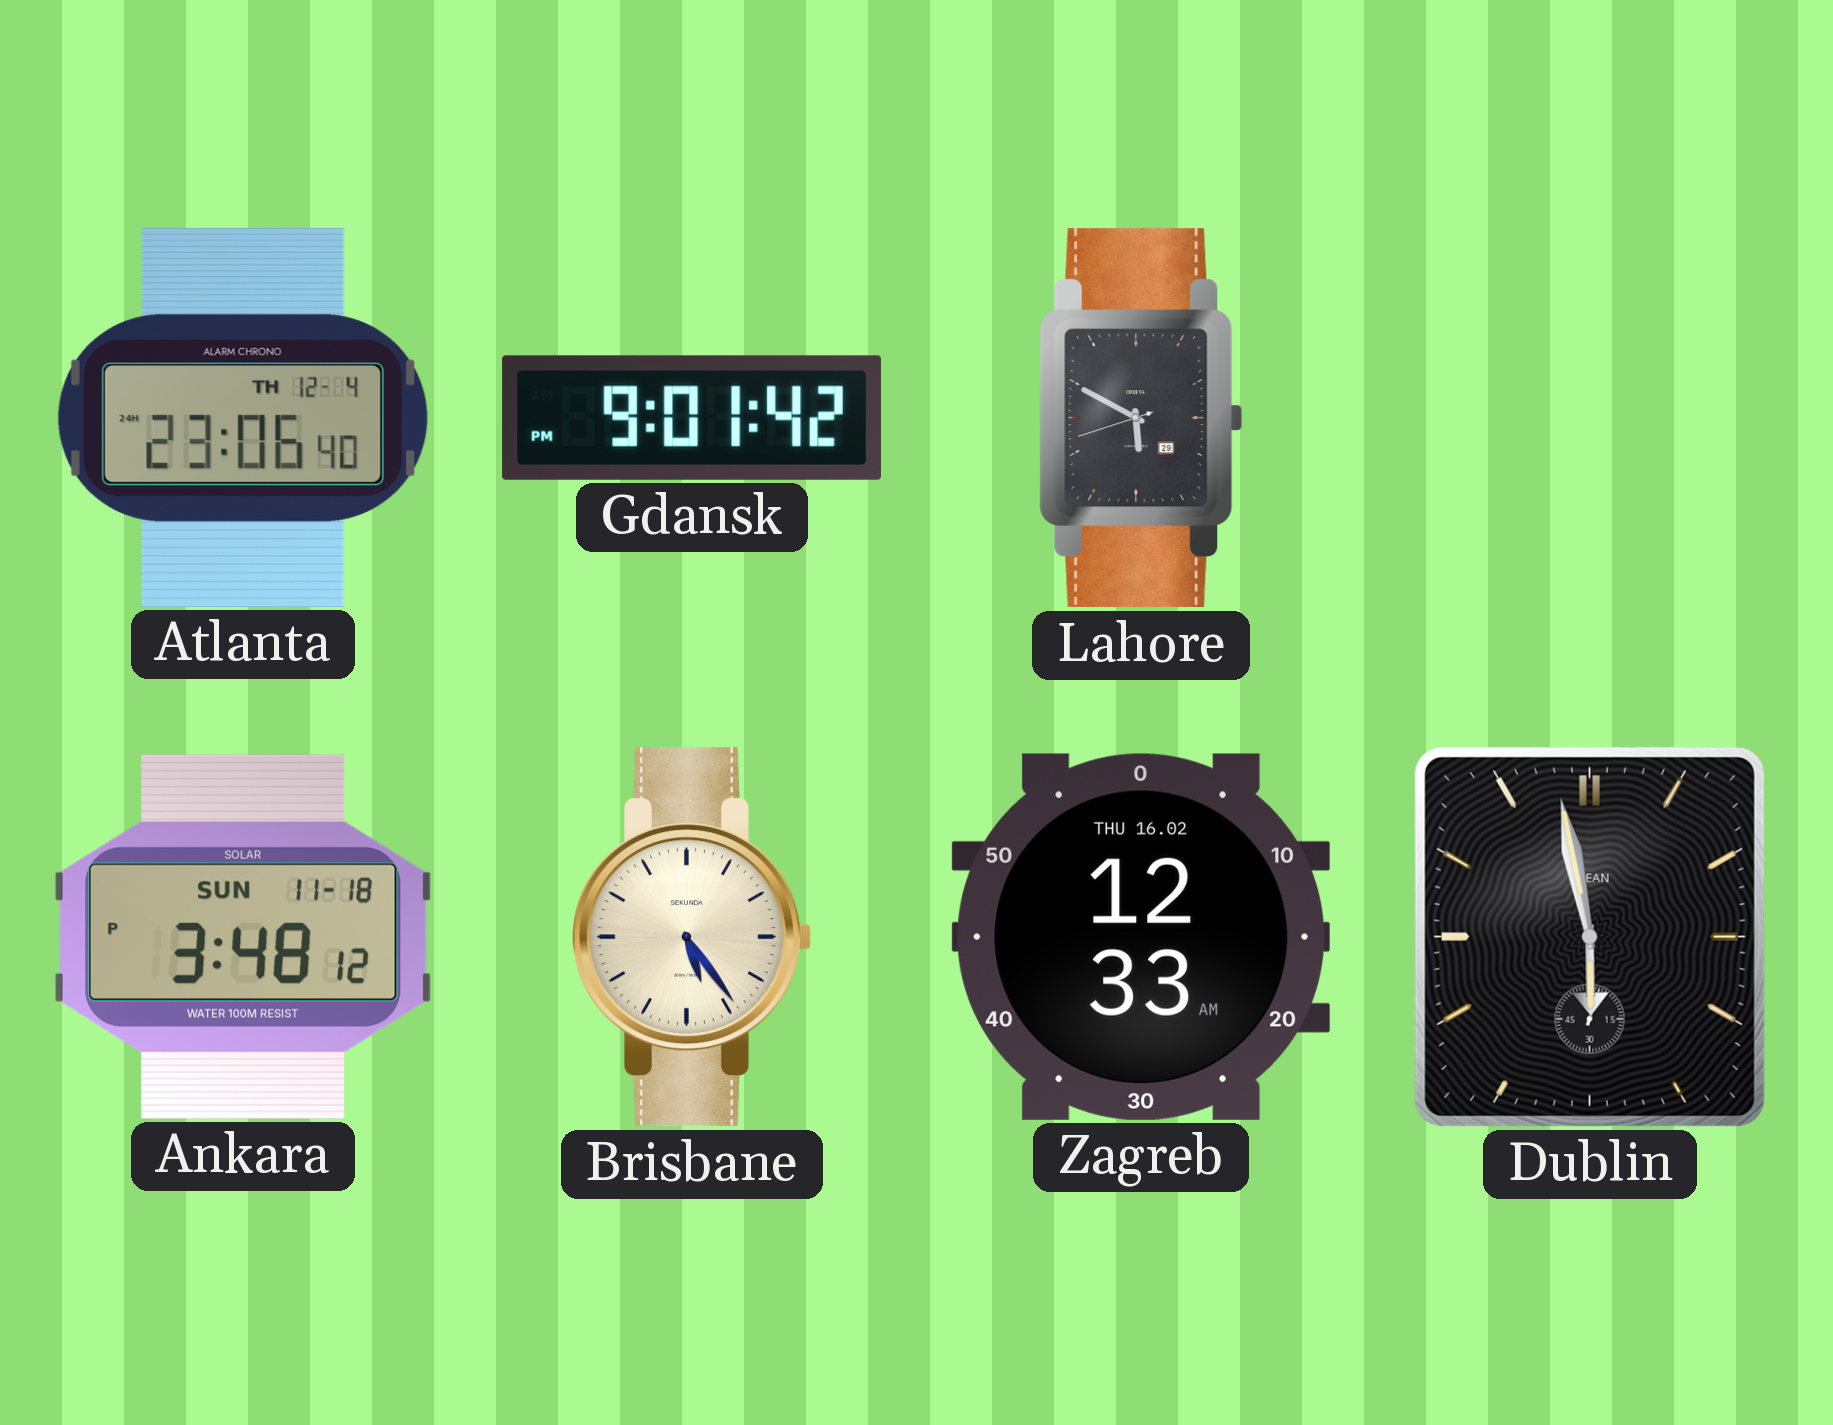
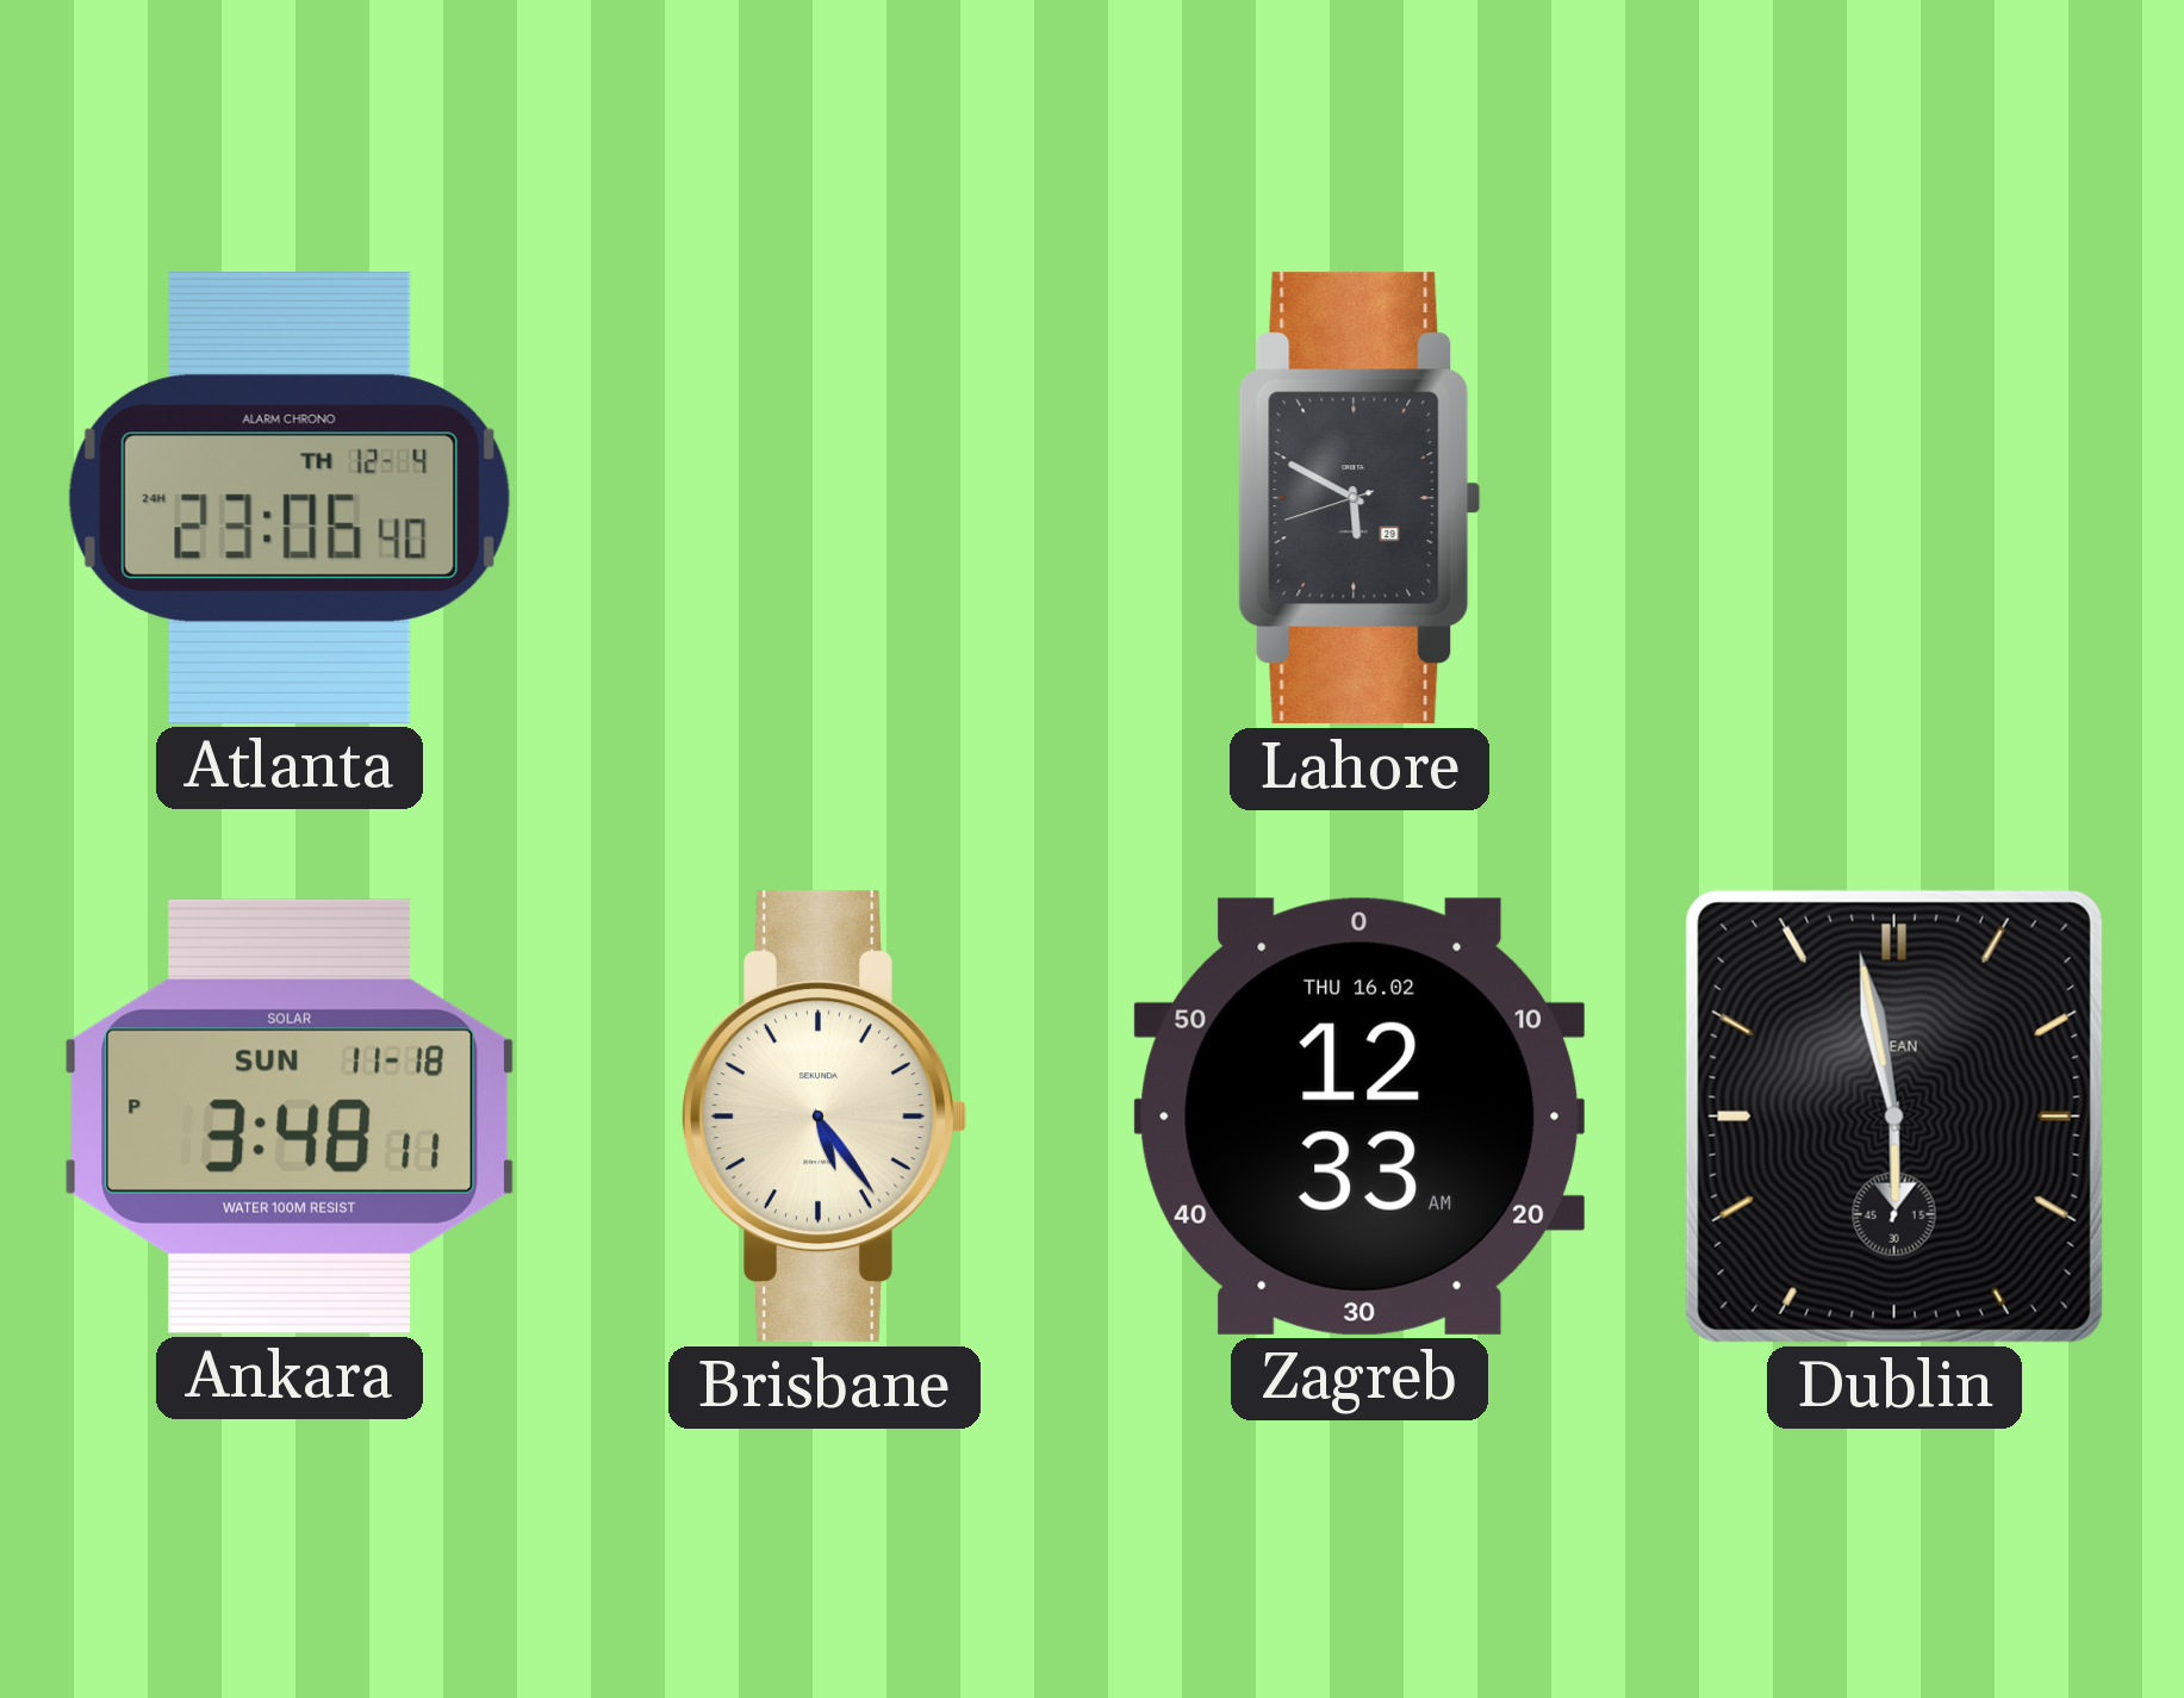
Gdansk: 9:01 -> none (692, 418)
Ankara: 3:48:12 PM -> 3:48:11 PM (290, 1117)
